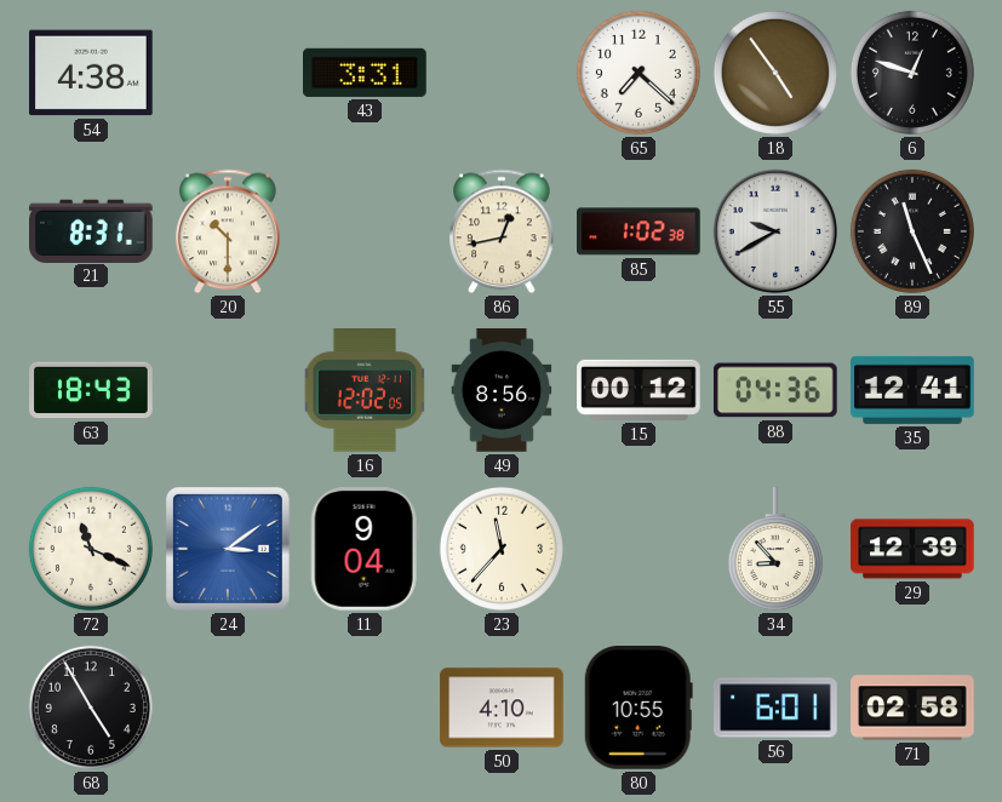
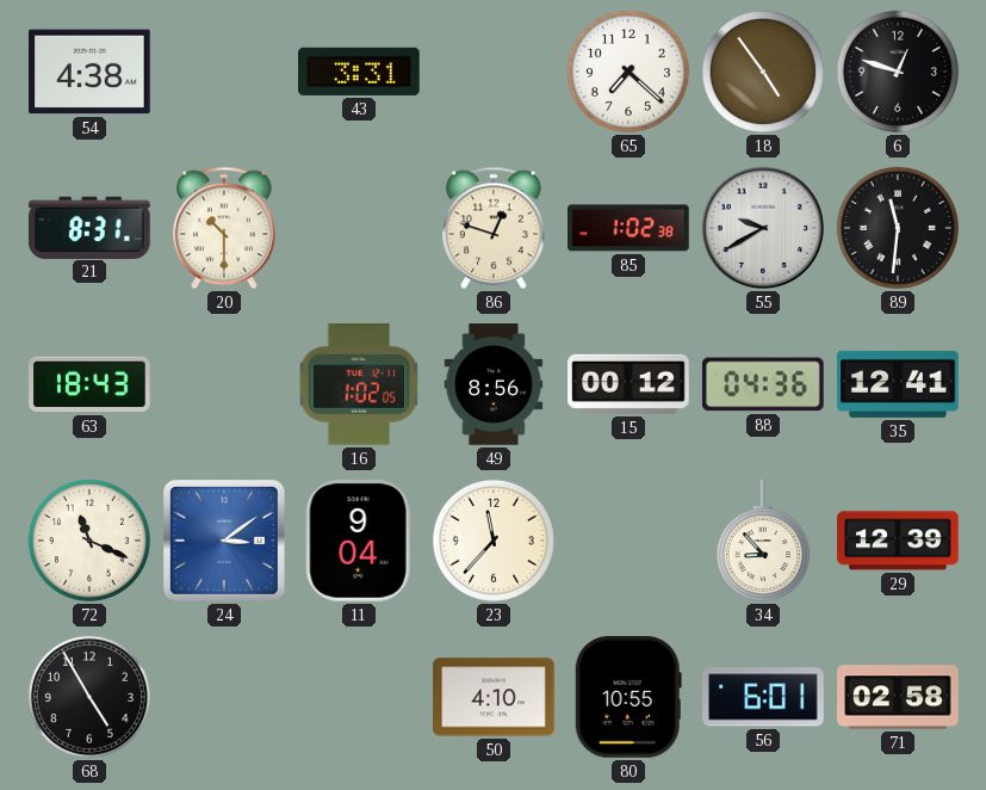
86: 12:43 -> 12:48 (494, 228)
89: 11:26 -> 11:31 (898, 228)
16: 12:02 -> 1:02 (359, 384)
